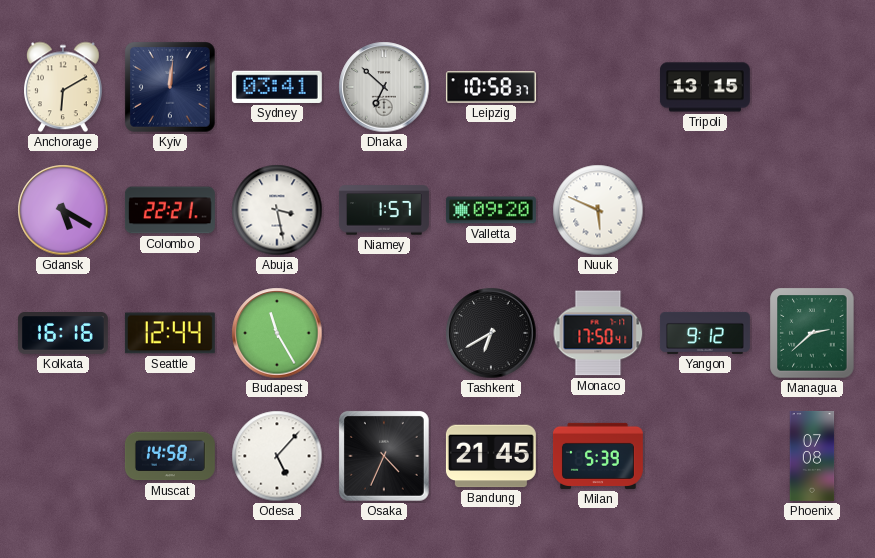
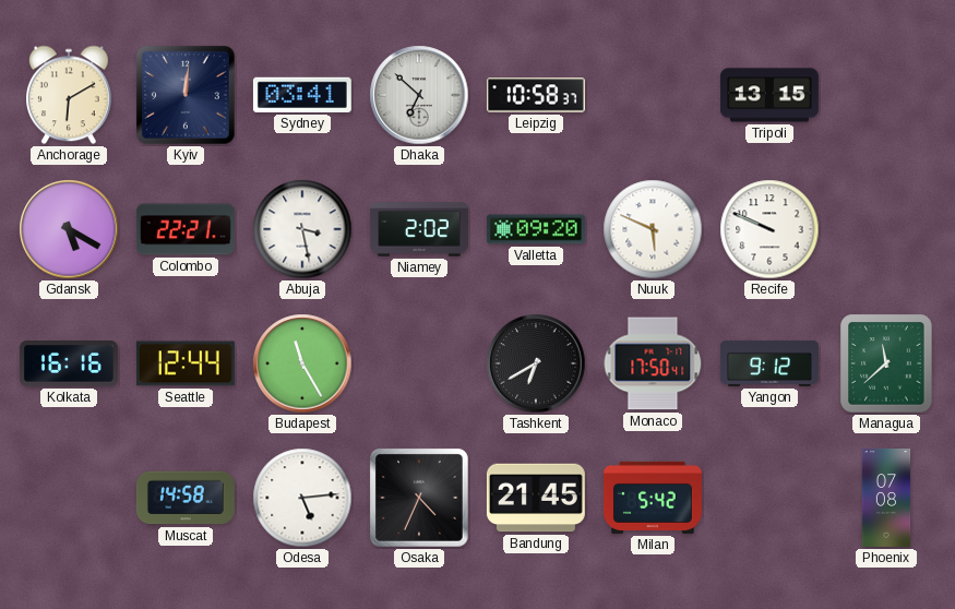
Niamey: 1:57 -> 2:02 (419, 229)
Recife: none -> 9:49 (769, 229)
Managua: 2:38 -> 11:38 (886, 363)
Odesa: 5:07 -> 5:14 (302, 498)
Milan: 5:39 -> 5:42 (653, 498)
